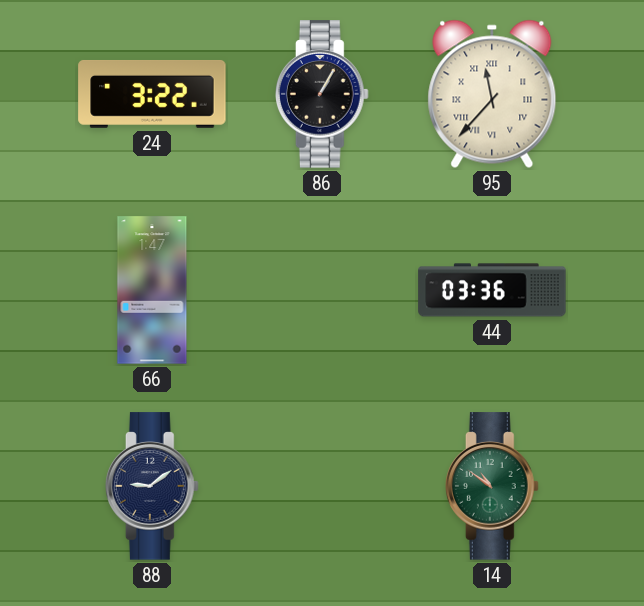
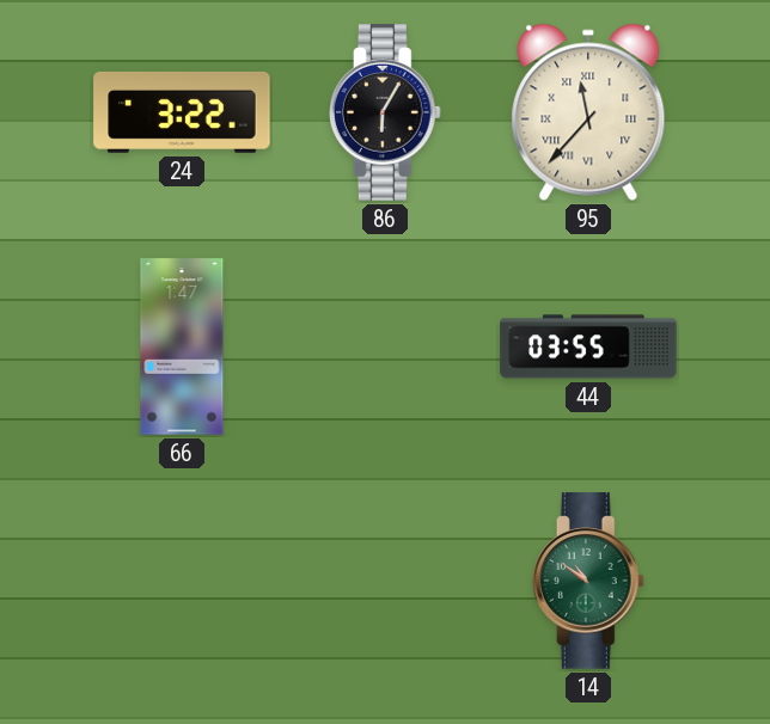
86: 1:05 -> 6:05 (386, 112)
44: 03:36 -> 03:55 (588, 346)
88: 9:09 -> none (153, 486)
